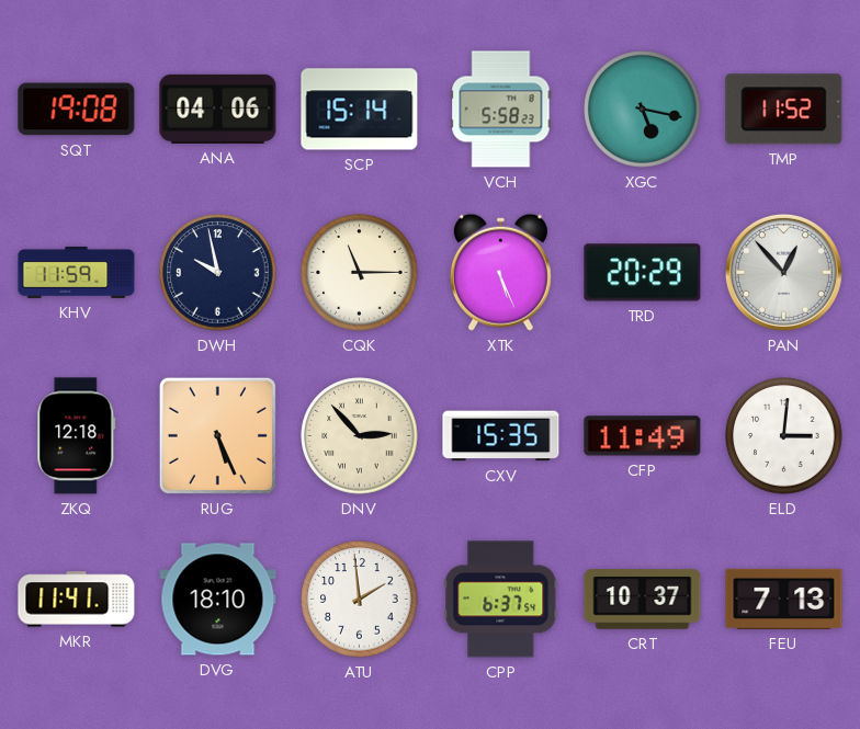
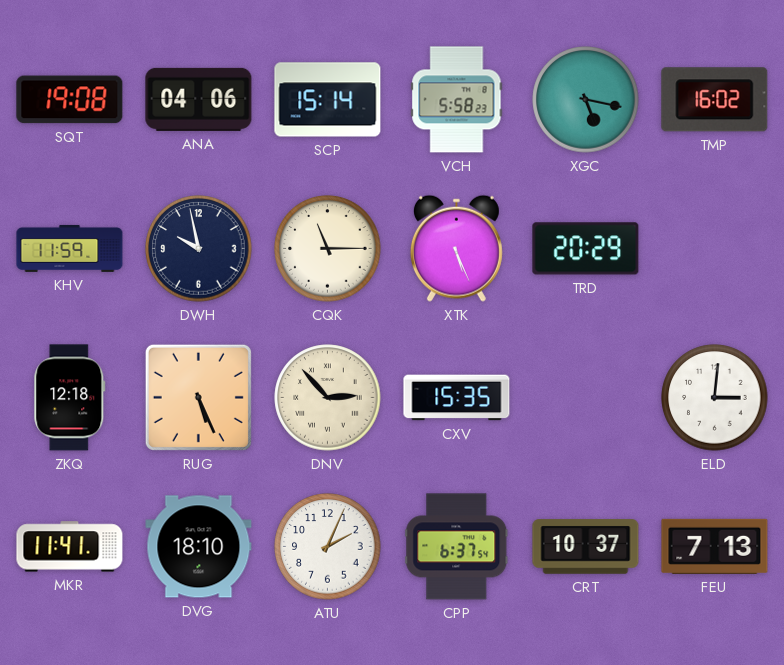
TMP: 11:52 -> 16:02 (715, 100)
PAN: 12:53 -> none (783, 272)
CFP: 11:49 -> none (643, 436)
ATU: 1:59 -> 2:04 (328, 547)
